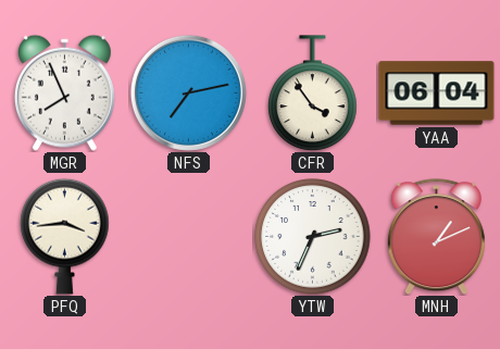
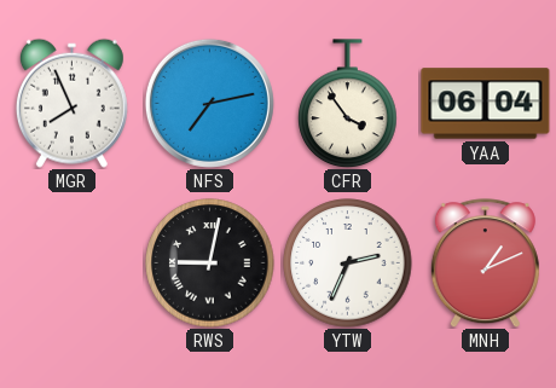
PFQ: 3:44 -> none (65, 236)
RWS: none -> 9:02 (210, 264)
